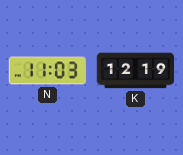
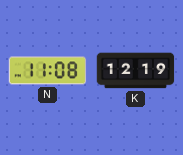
N: 11:03 -> 11:08 (48, 71)
